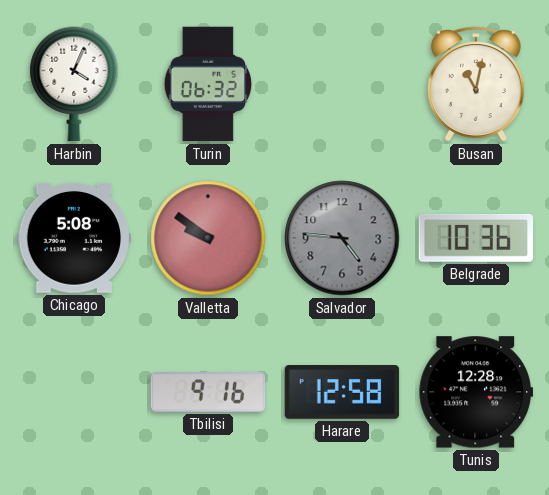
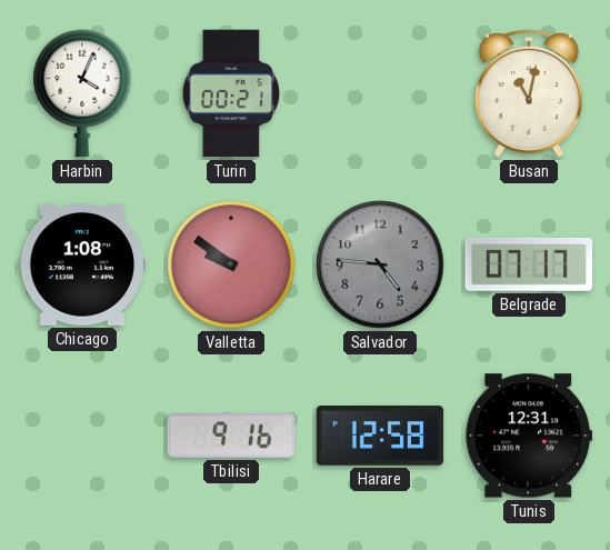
Turin: 06:32 -> 00:21 (230, 93)
Chicago: 5:08 -> 1:08 (82, 264)
Belgrade: 10:36 -> 07:17 (529, 264)
Tunis: 12:28 -> 12:31 (529, 436)
